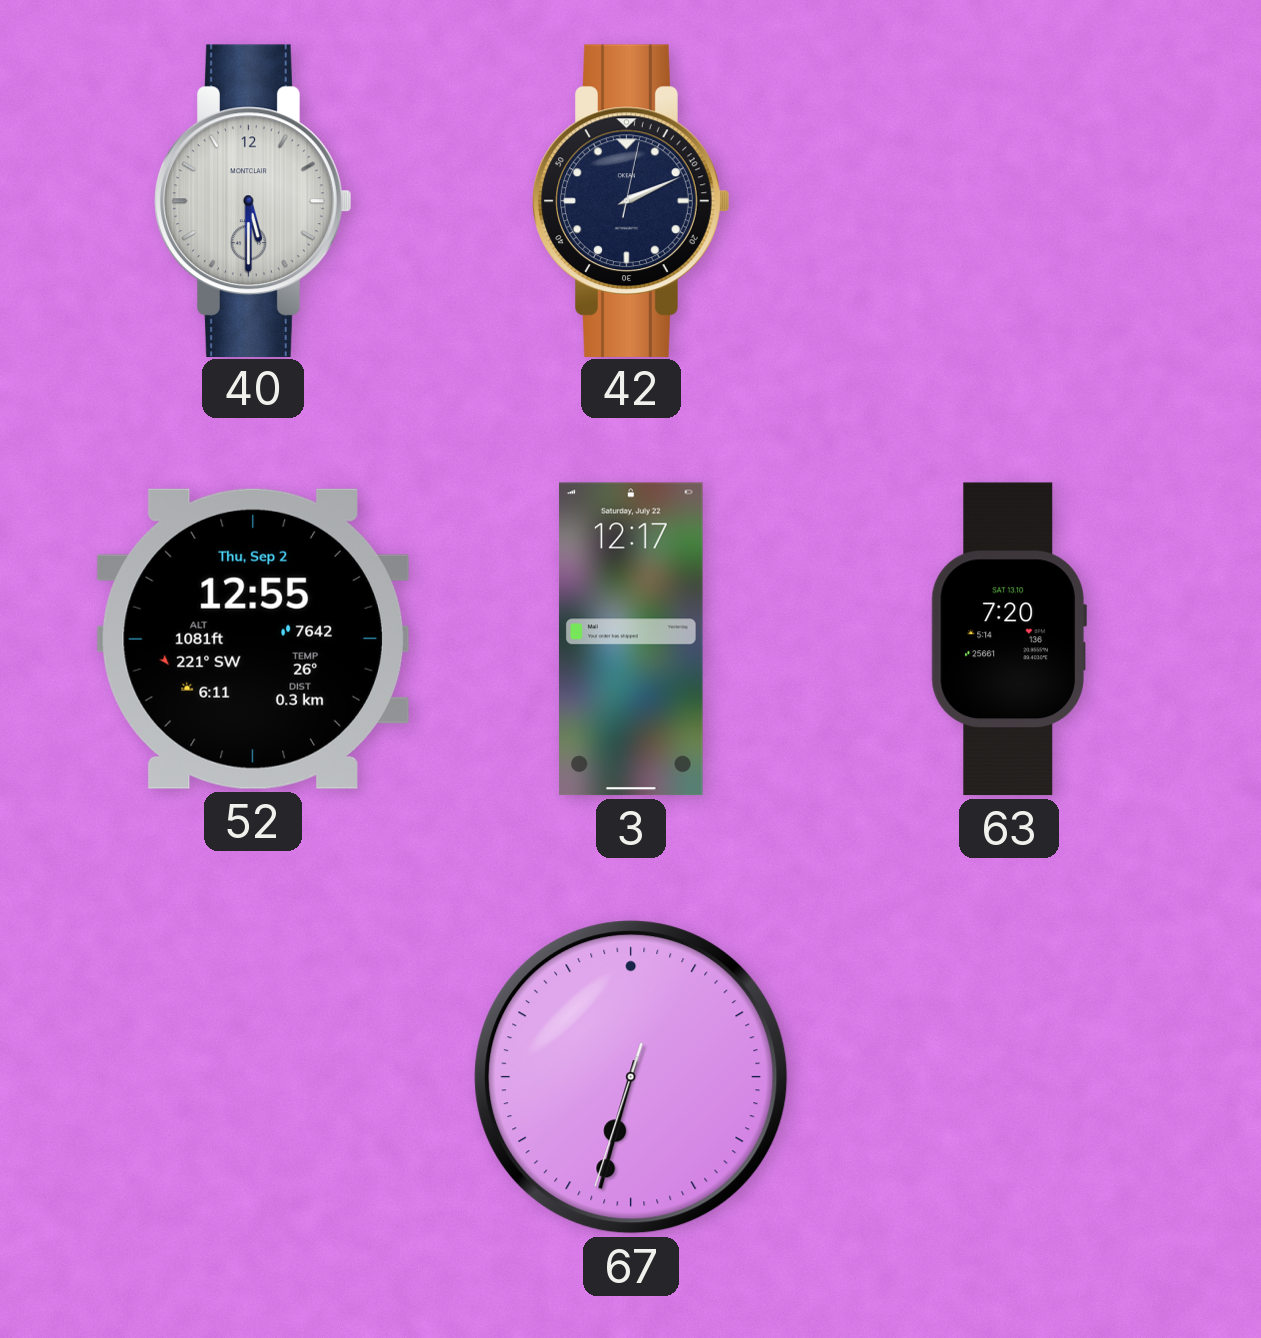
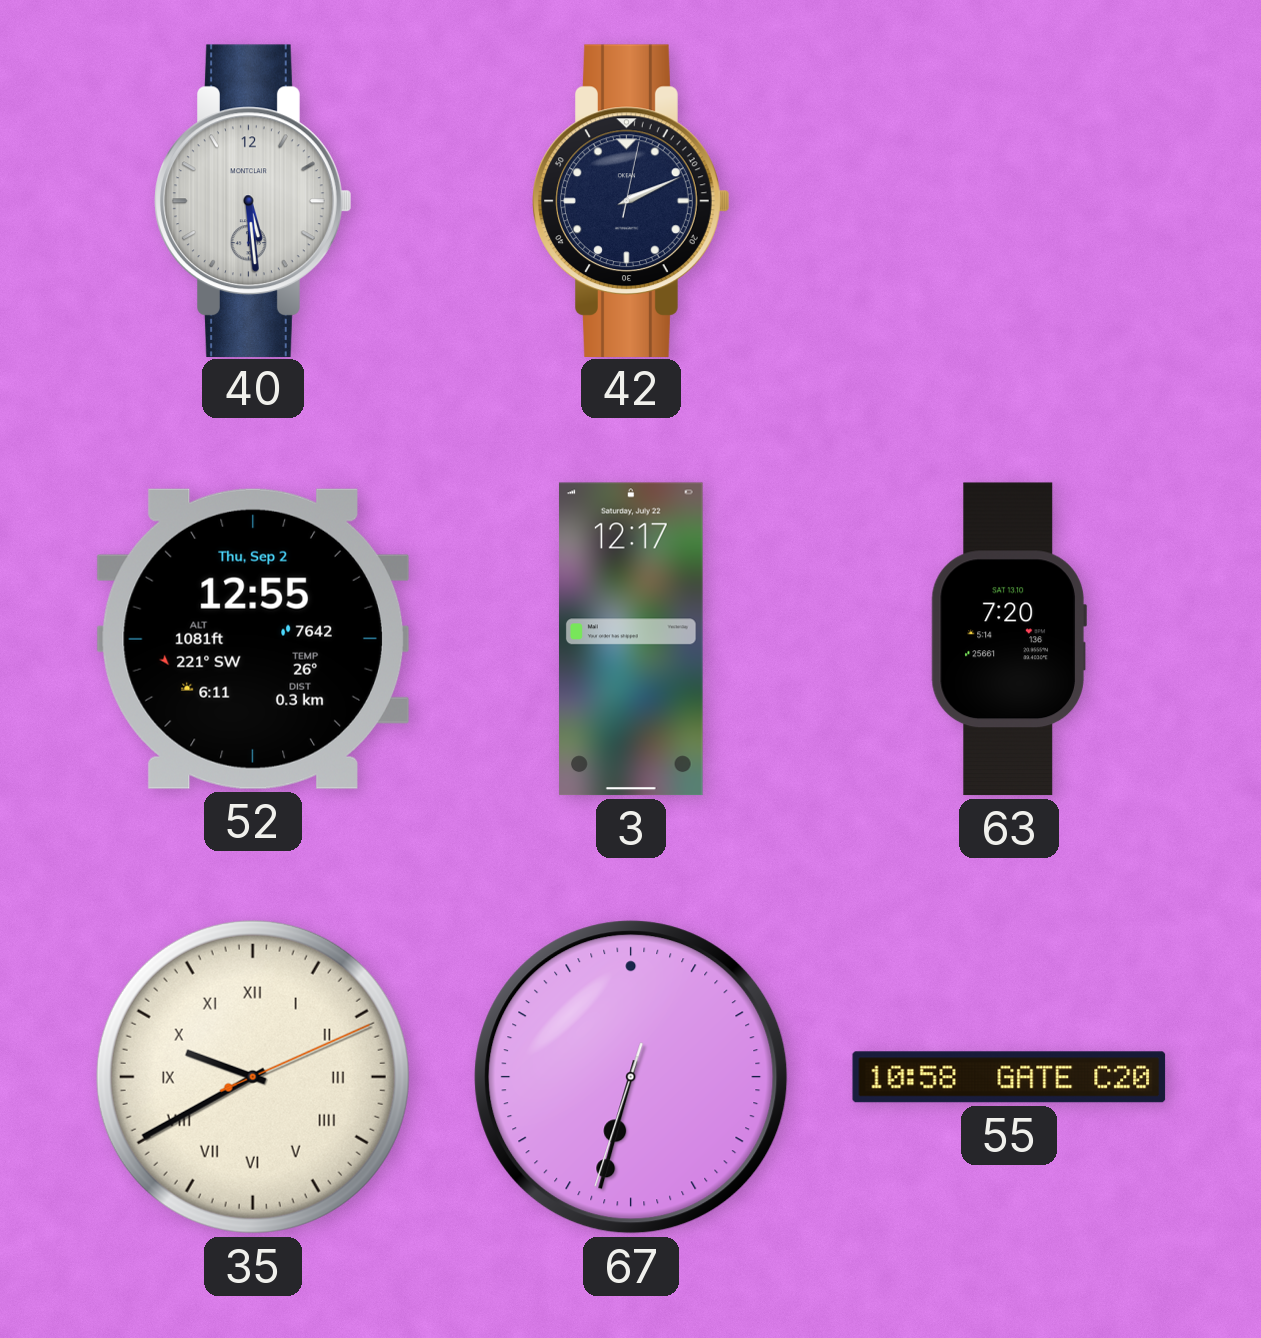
40: 5:30 -> 5:29 (253, 200)
35: none -> 9:40 (253, 1077)
55: none -> 10:58 (1009, 1077)
